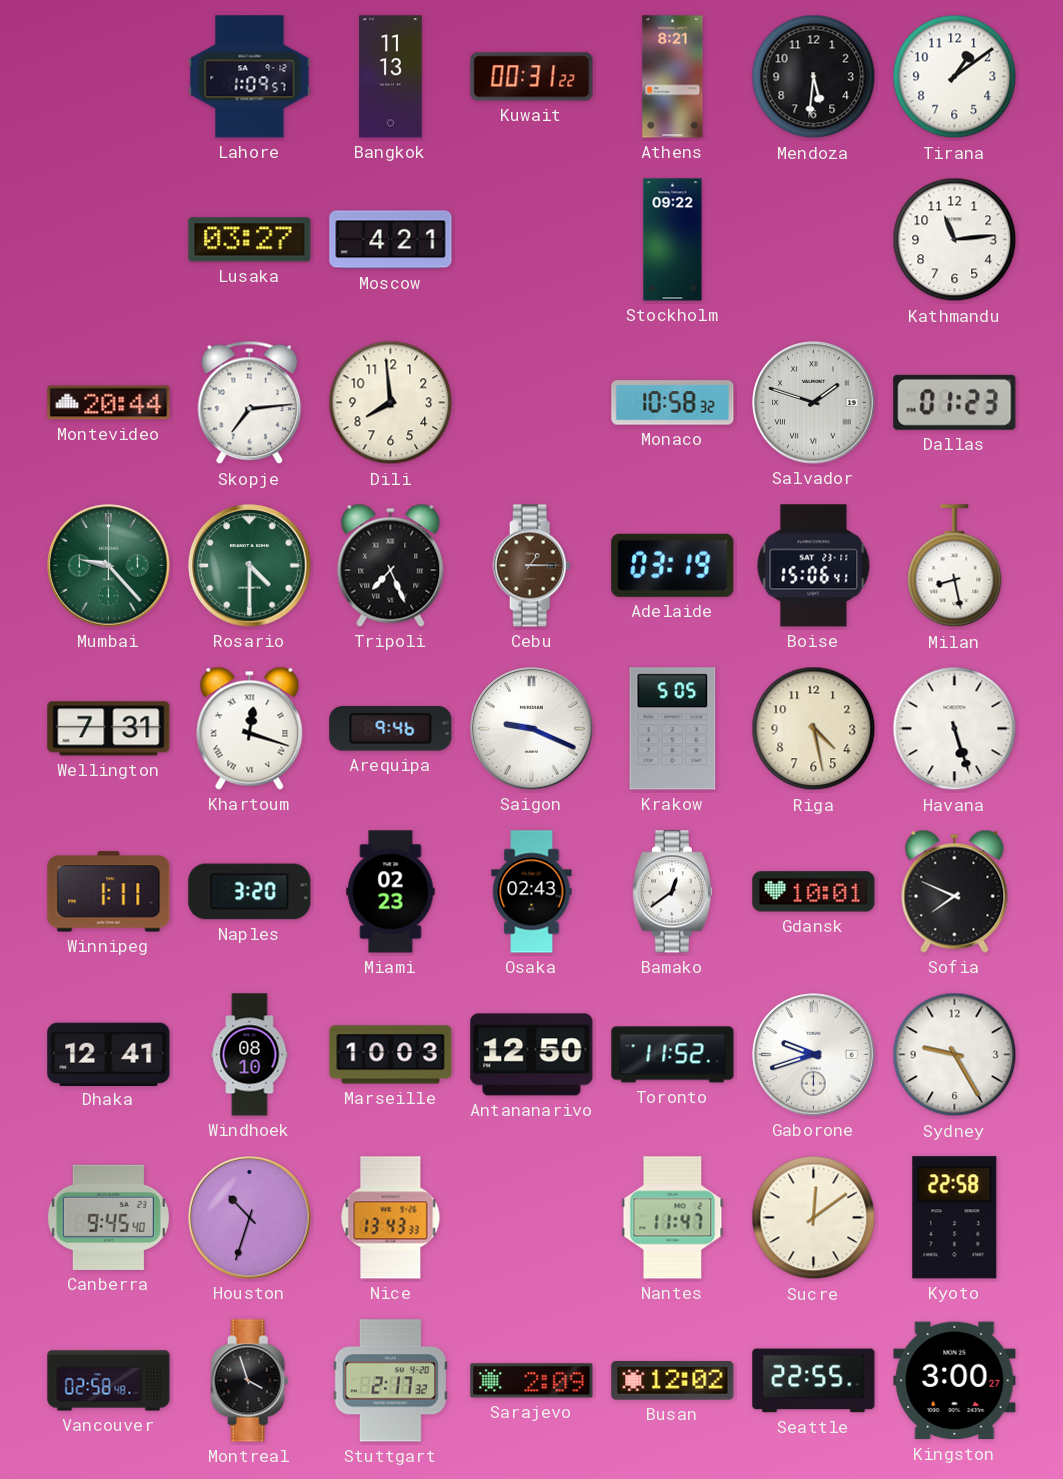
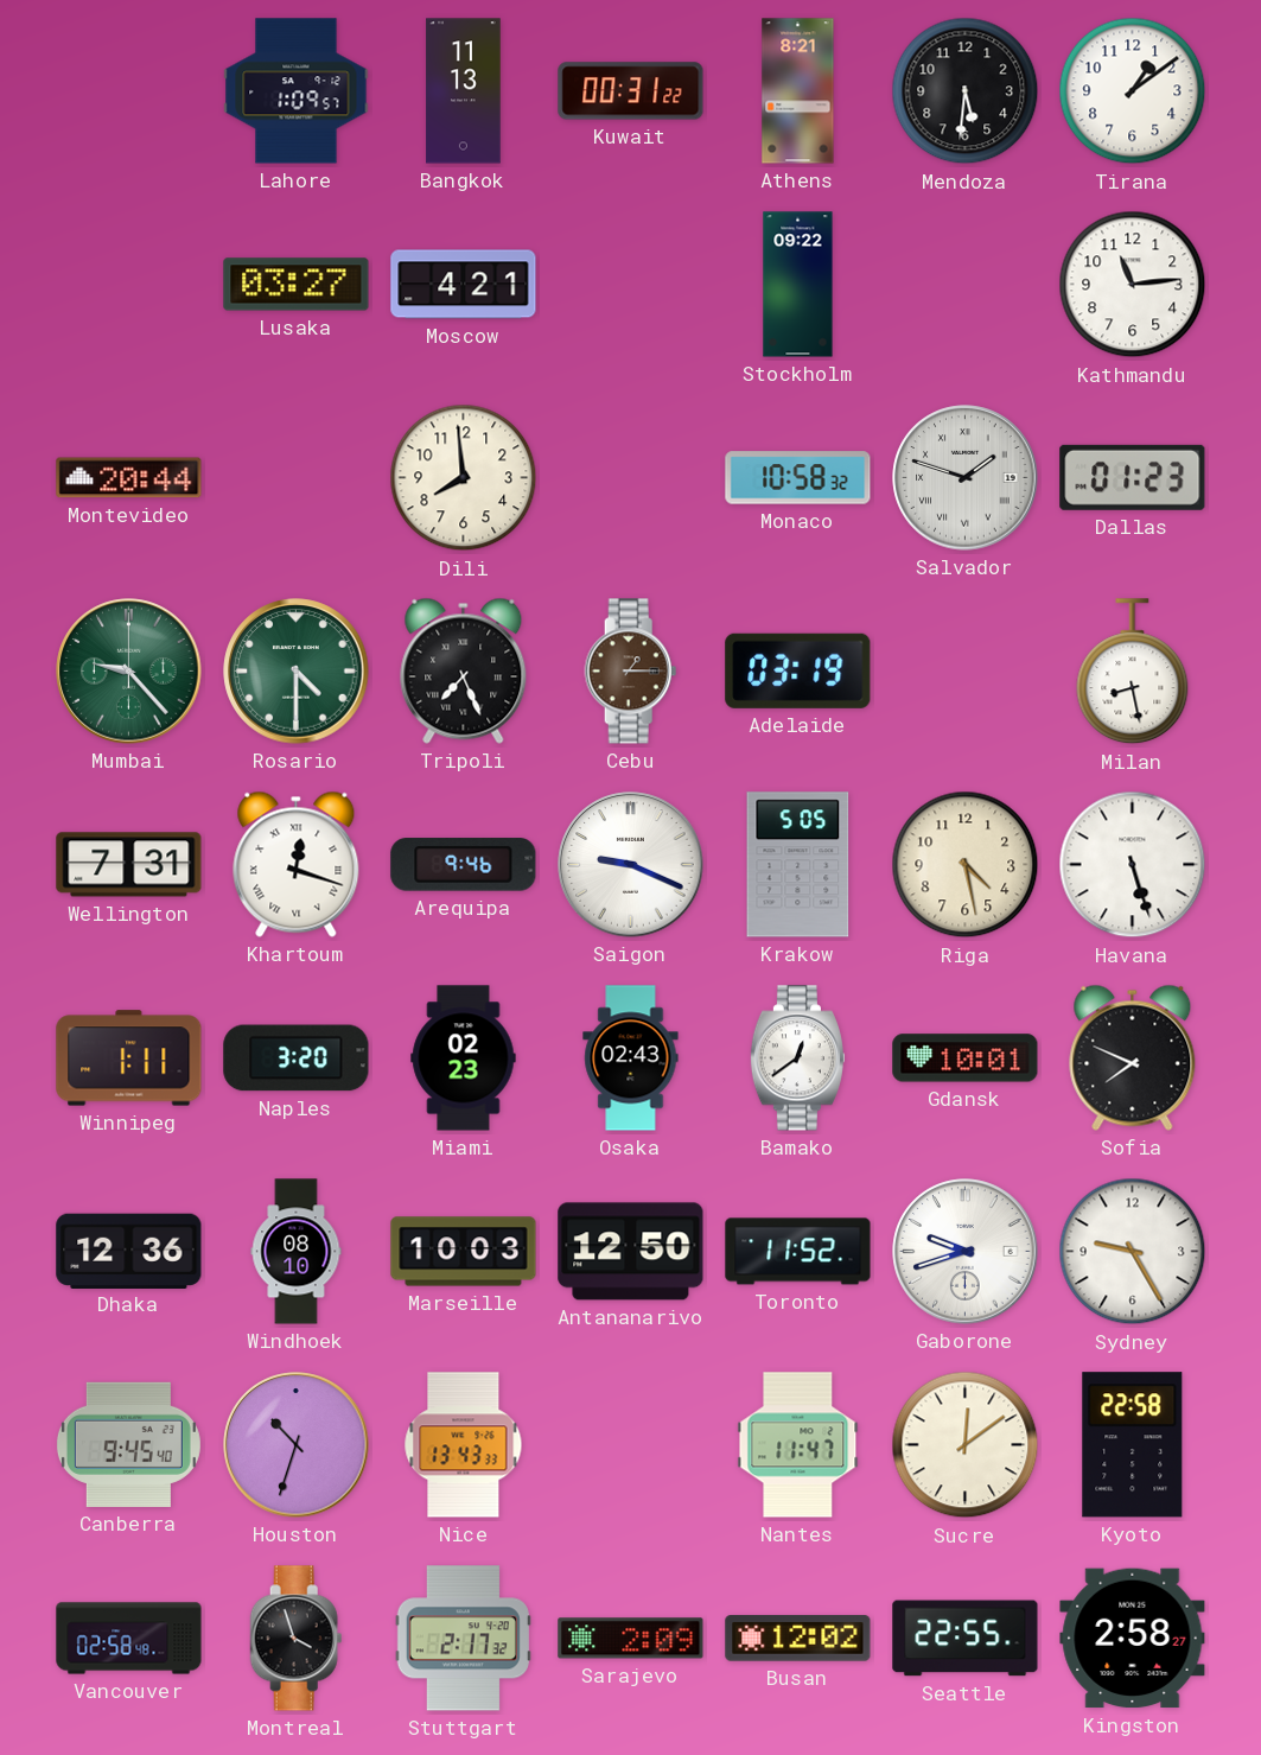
Skopje: 7:14 -> none (250, 403)
Boise: 15:06 -> none (814, 566)
Dhaka: 12:41 -> 12:36 (129, 1251)
Kingston: 3:00 -> 2:58 (1133, 1639)
